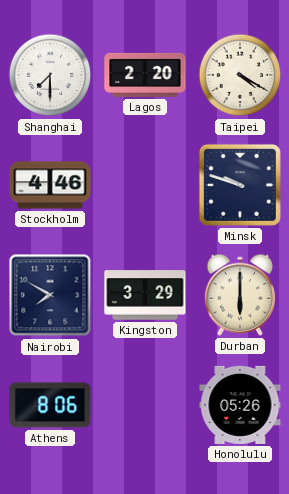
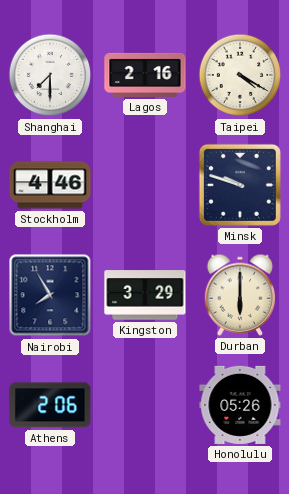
Lagos: 2:20 -> 2:16 (145, 75)
Nairobi: 7:50 -> 7:55 (50, 295)
Athens: 8:06 -> 2:06 (50, 405)
